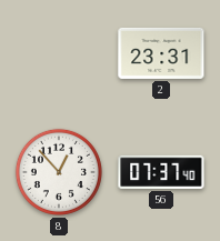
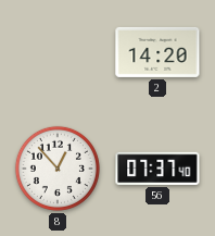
2: 23:31 -> 14:20 (157, 52)
